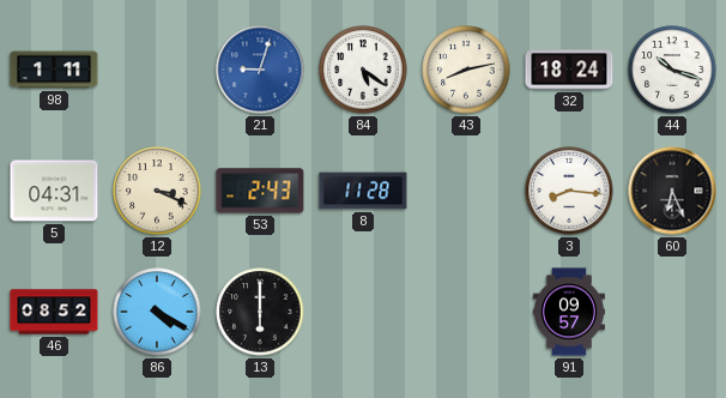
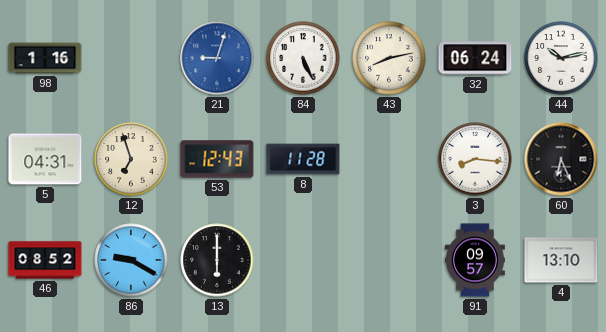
98: 1:11 -> 1:16 (45, 58)
84: 5:21 -> 5:26 (303, 58)
32: 18:24 -> 06:24 (475, 58)
44: 10:18 -> 10:13 (561, 58)
12: 3:19 -> 6:57 (131, 159)
53: 2:43 -> 12:43 (217, 159)
86: 4:20 -> 9:20 (131, 260)
4: none -> 13:10 (561, 260)
